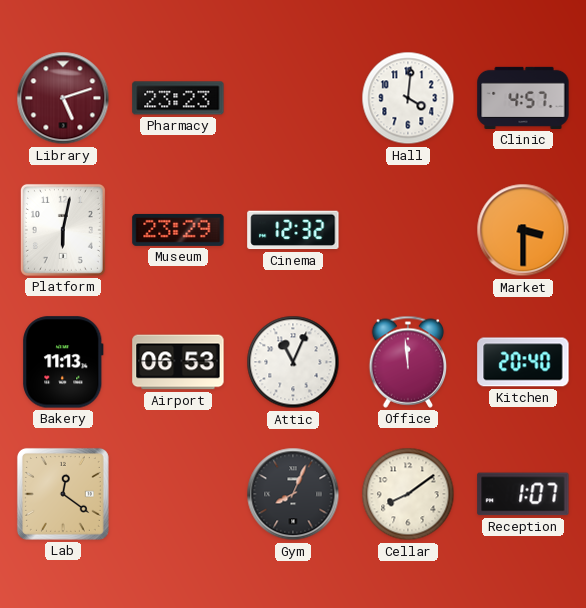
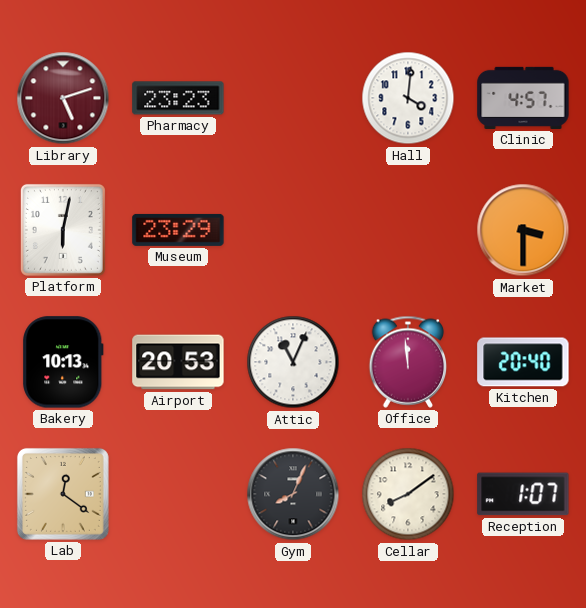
Cinema: 12:32 -> none (293, 230)
Bakery: 11:13 -> 10:13 (64, 362)
Airport: 06:53 -> 20:53 (178, 362)
